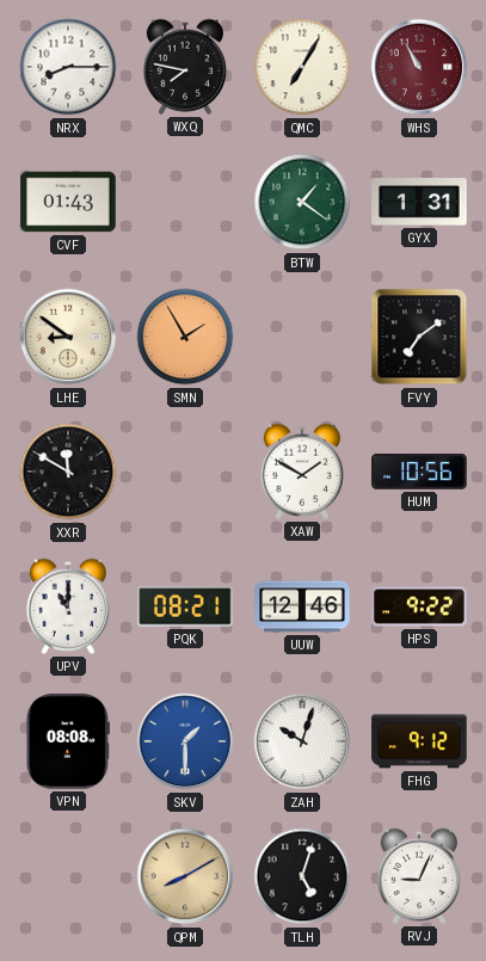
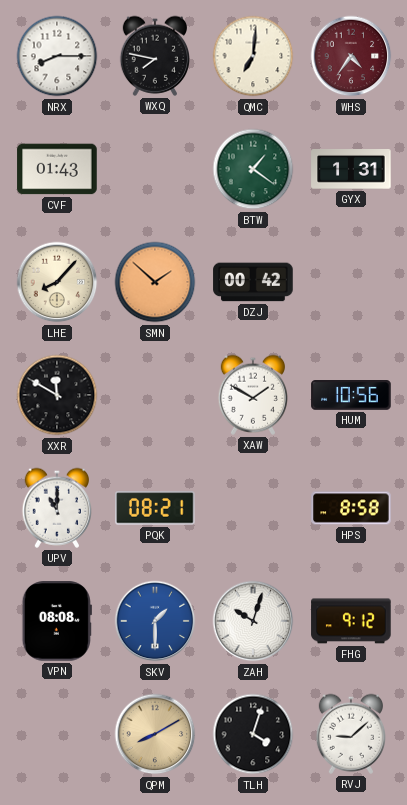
QMC: 7:05 -> 7:01 (253, 56)
WHS: 10:55 -> 4:36 (351, 56)
LHE: 8:51 -> 8:07 (57, 282)
SMN: 1:55 -> 1:52 (155, 282)
DZJ: none -> 00:42 (253, 282)
FVY: 7:09 -> none (419, 337)
UUW: 12:46 -> none (302, 606)
HPS: 9:22 -> 8:58 (351, 508)
TLH: 5:03 -> 4:03 (253, 734)
RVJ: 9:04 -> 9:08 (350, 734)
